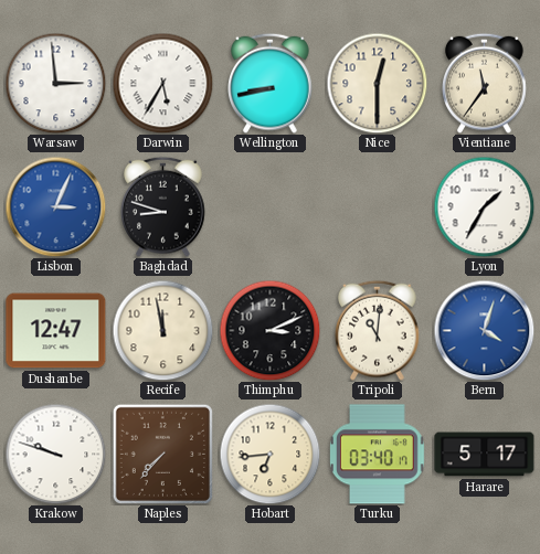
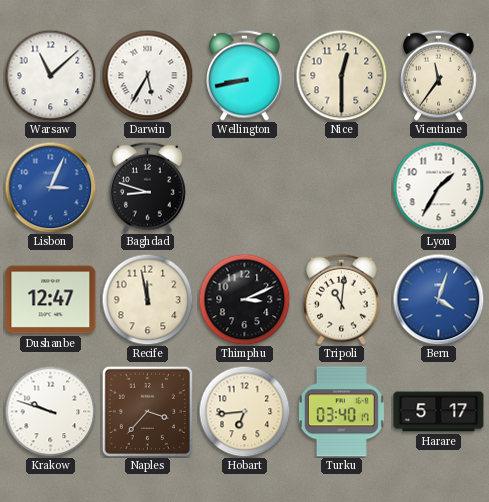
Warsaw: 2:59 -> 11:08 (50, 75)
Naples: 7:37 -> 3:37 (147, 411)
